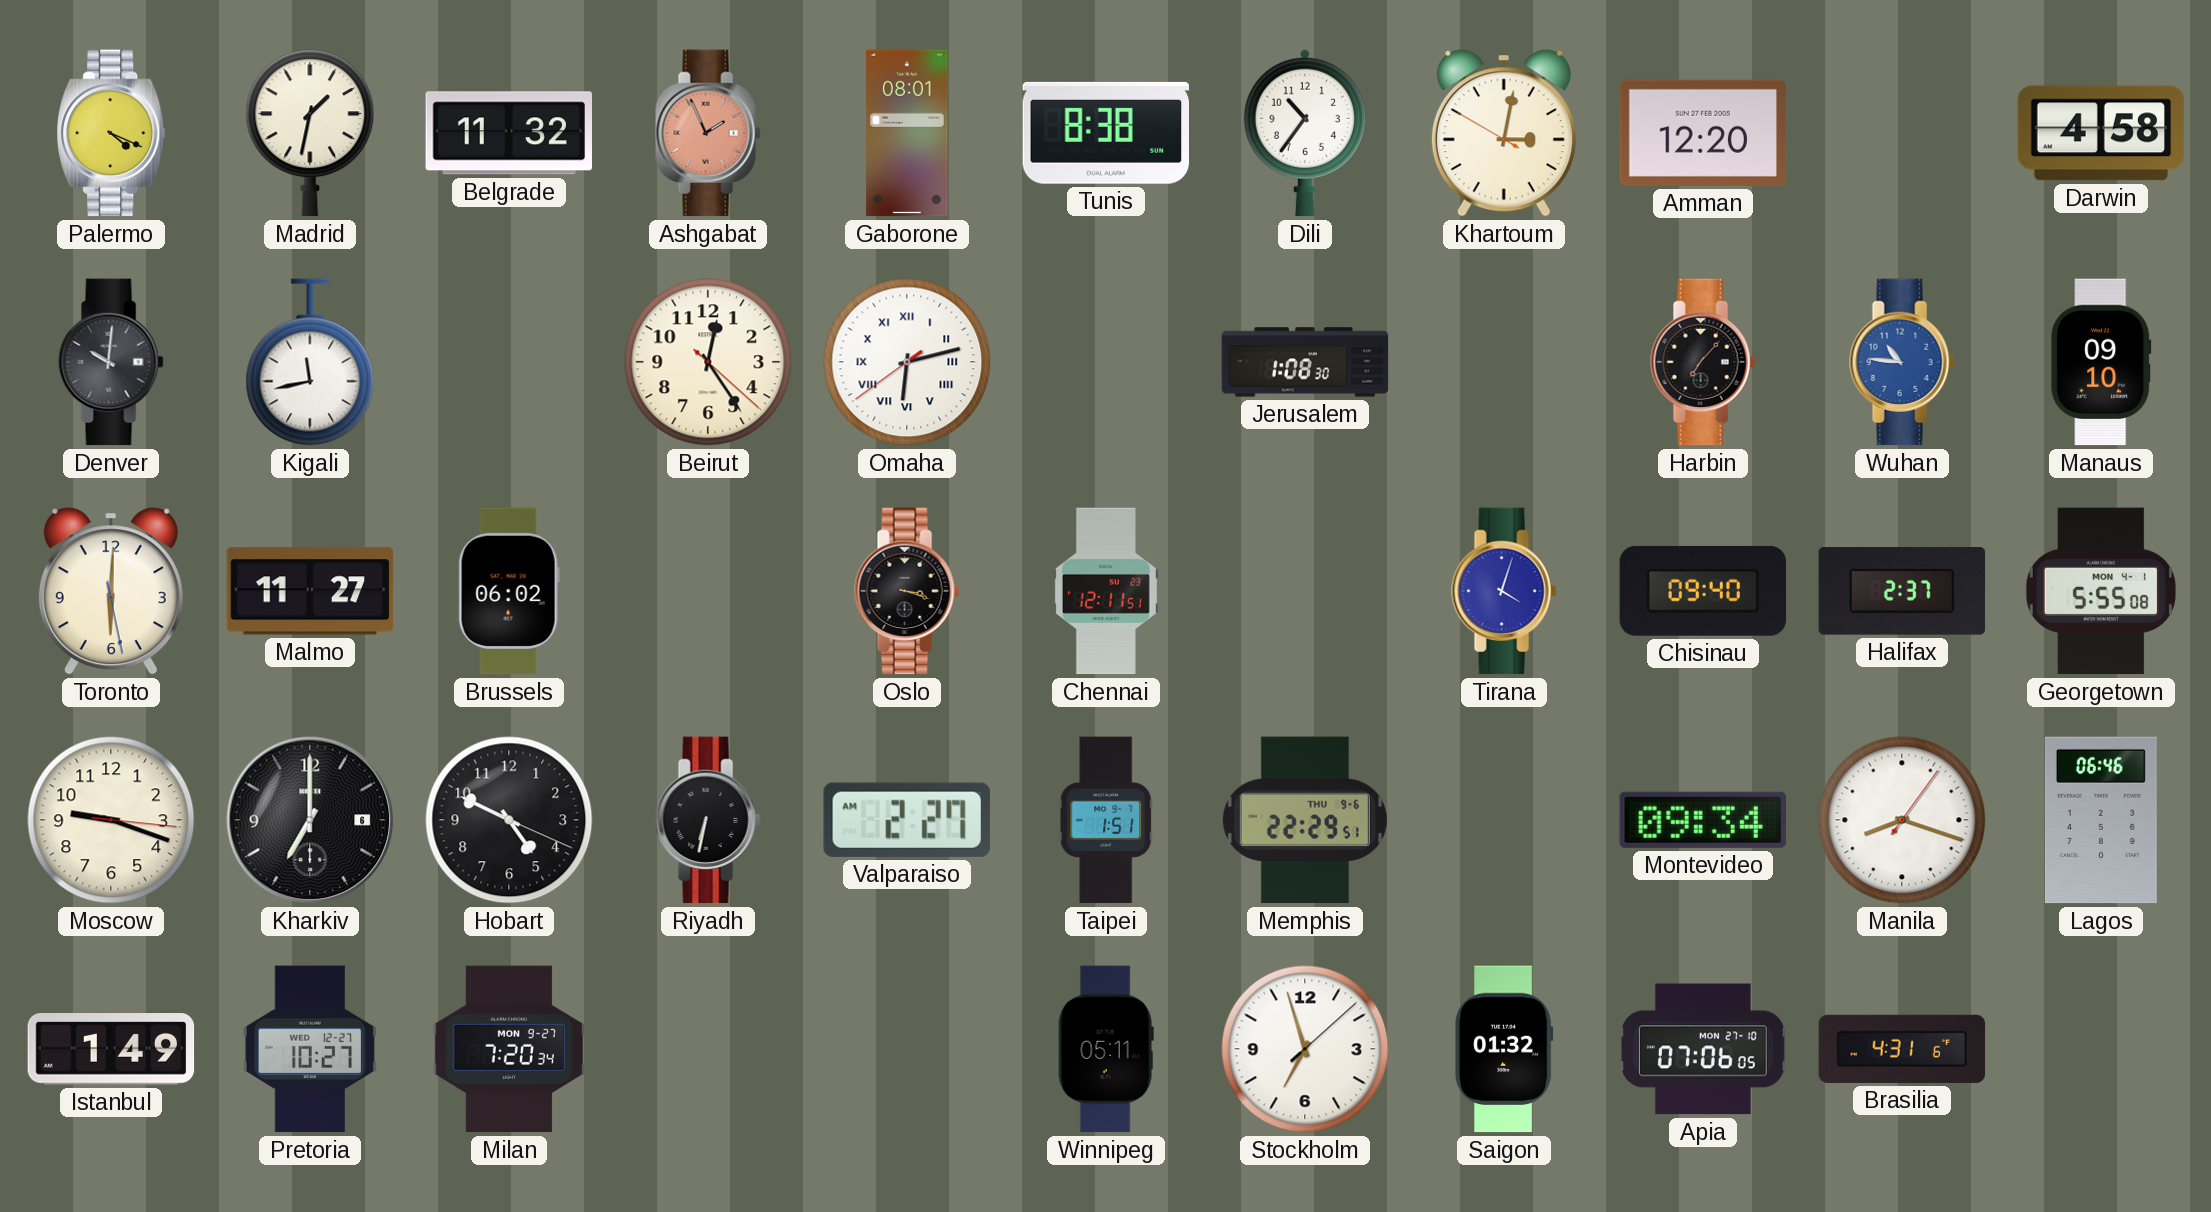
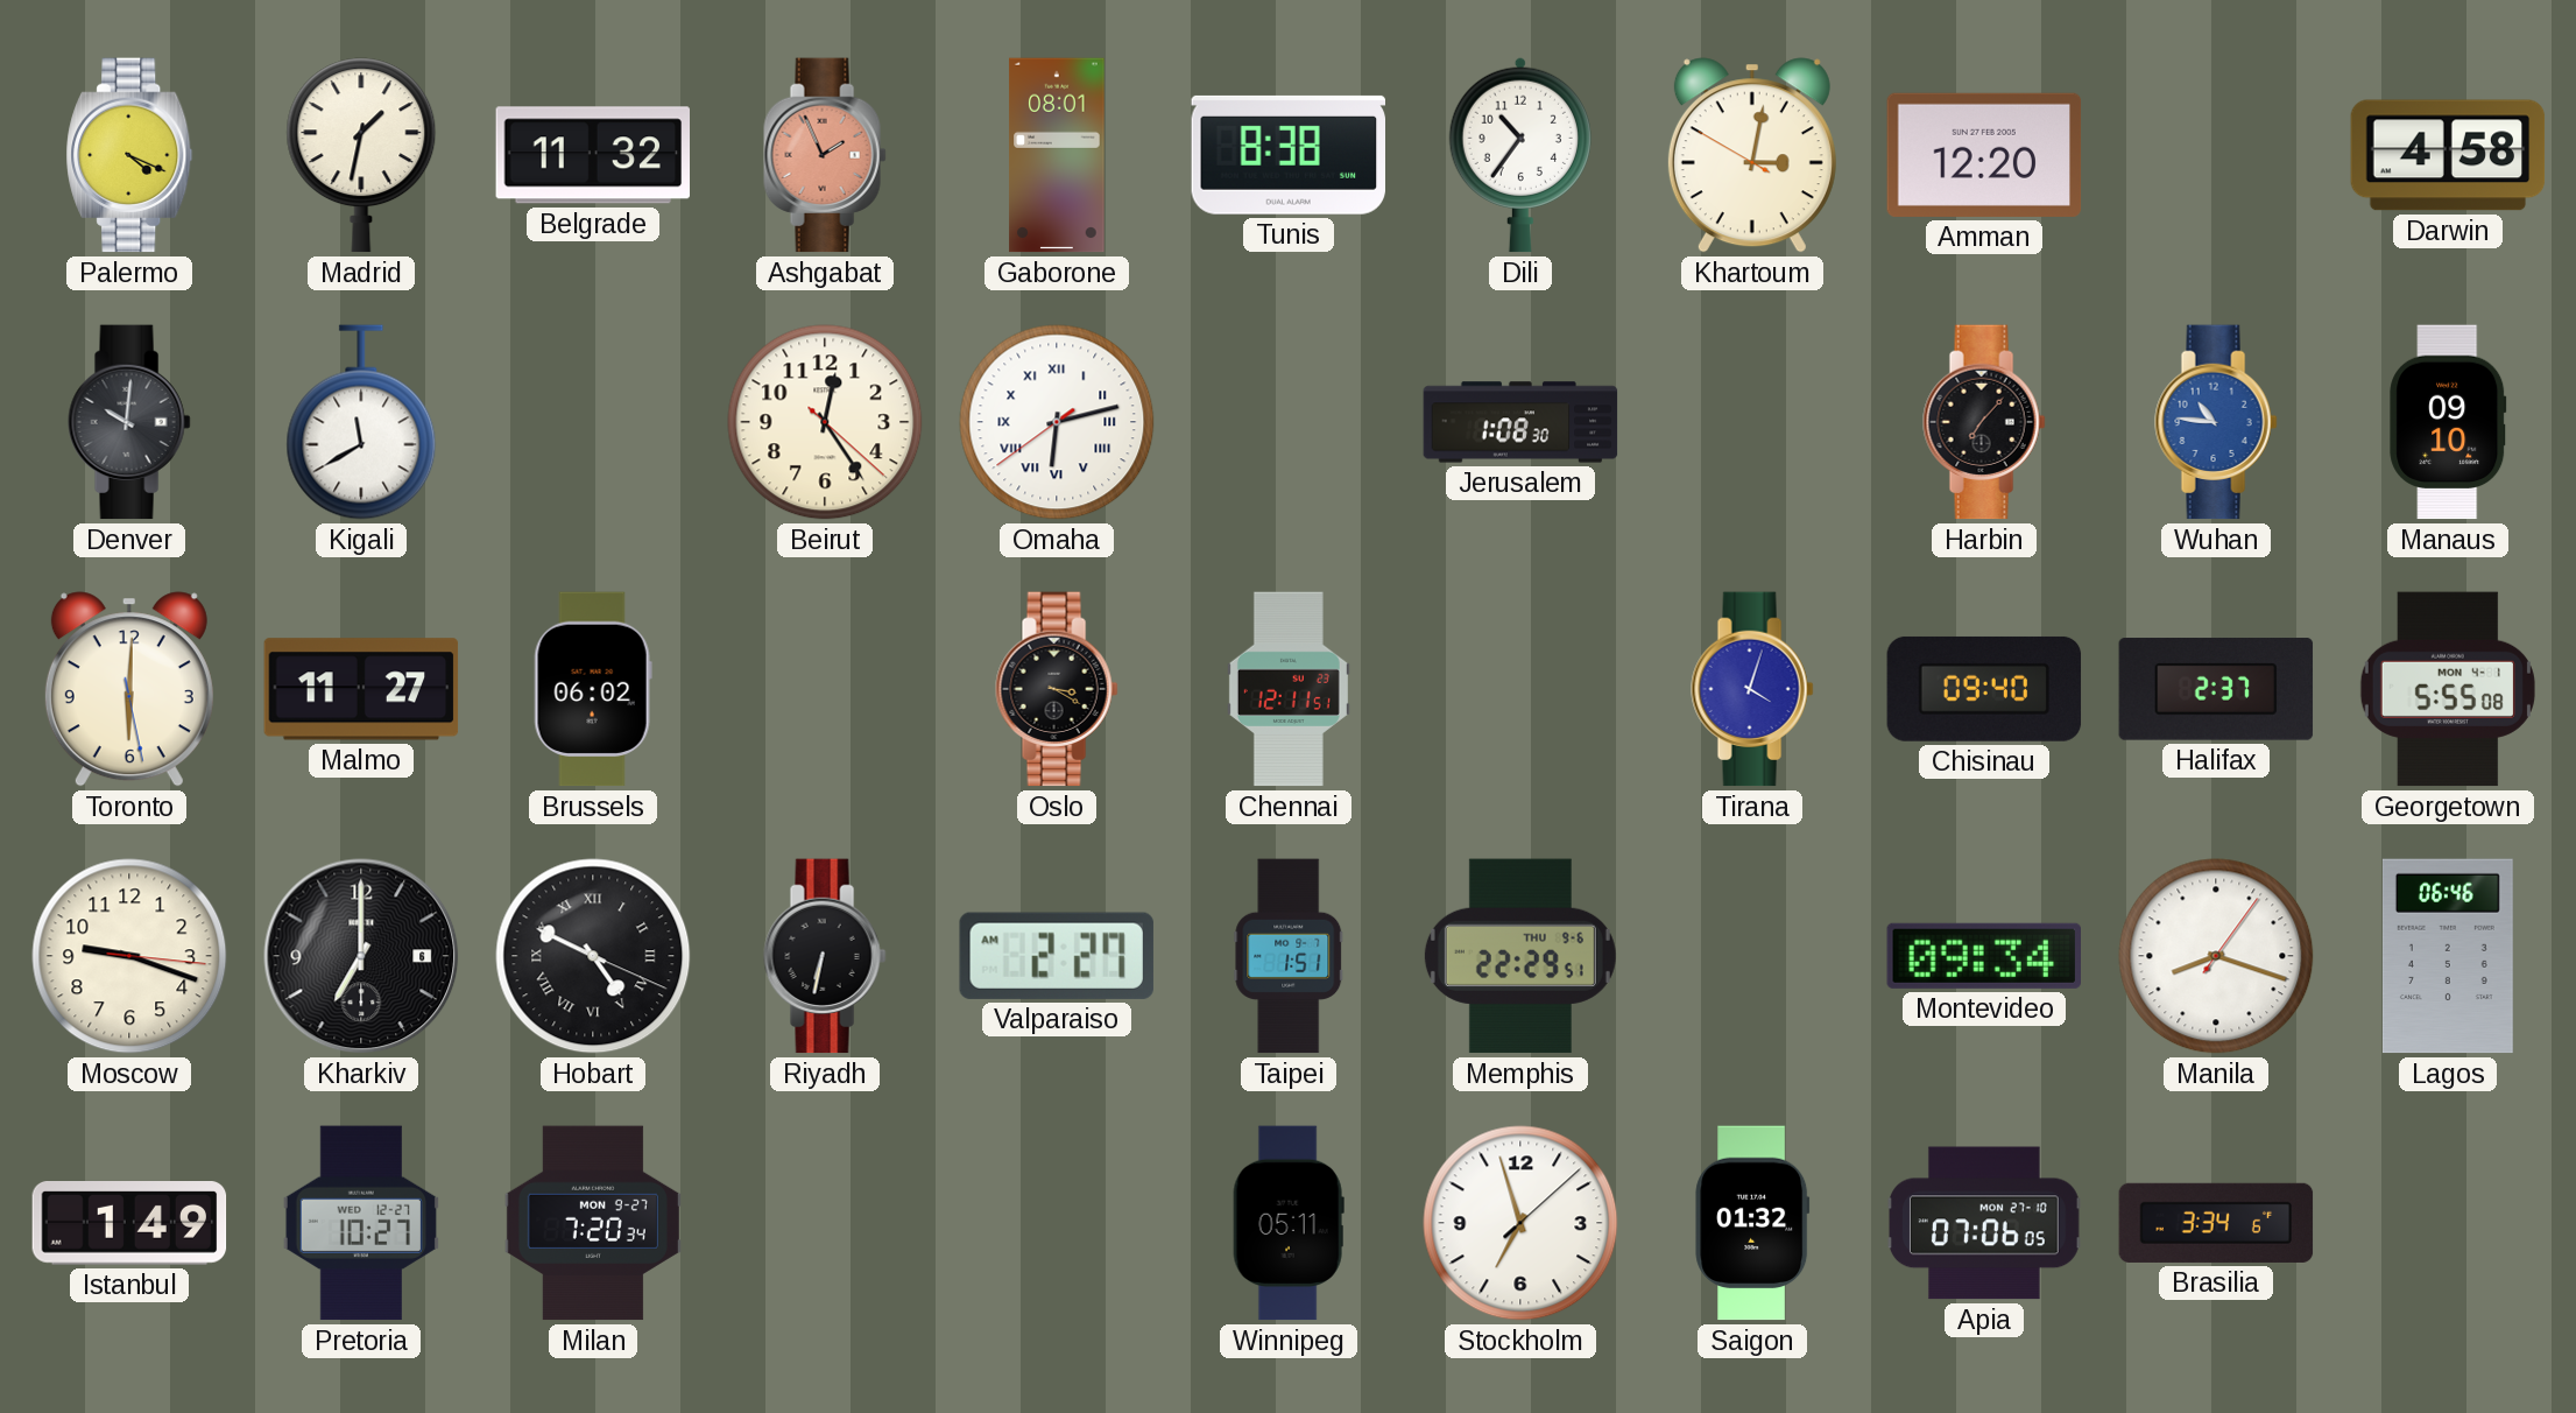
Kigali: 11:43 -> 11:40 (361, 422)
Oslo: 3:18 -> 3:20 (1057, 689)
Hobart numerals: Arabic -> Roman (593, 956)
Brasilia: 4:31 -> 3:34 (2216, 1223)
